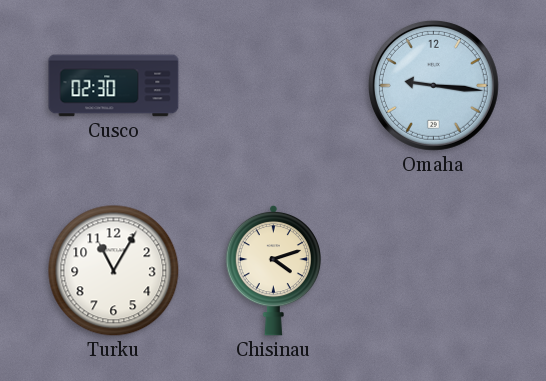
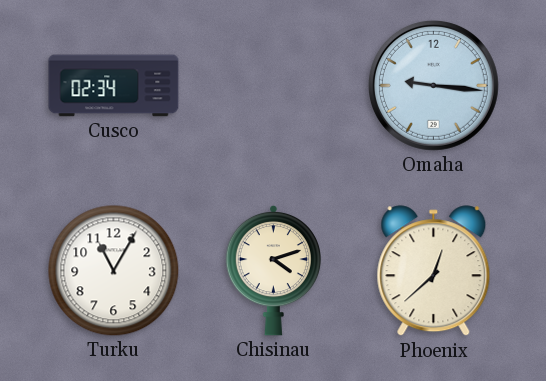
Cusco: 02:30 -> 02:34 (114, 86)
Phoenix: none -> 12:38 (434, 271)
